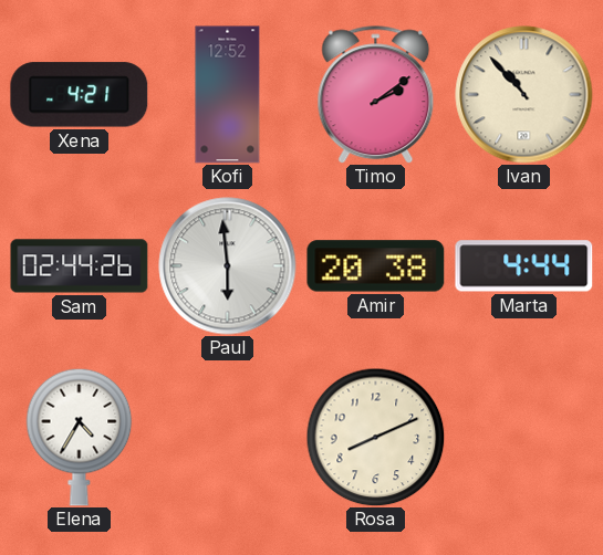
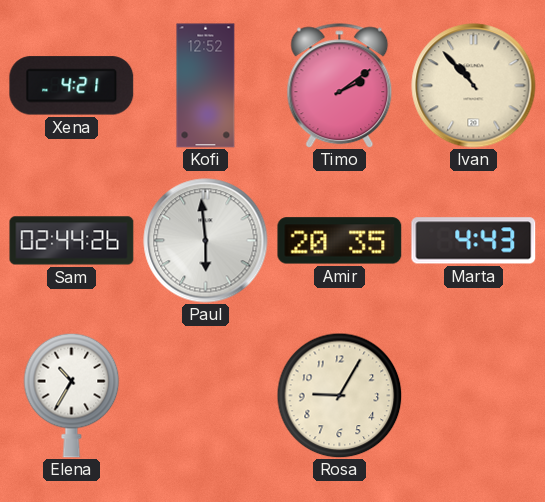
Amir: 20:38 -> 20:35 (340, 241)
Marta: 4:44 -> 4:43 (474, 241)
Elena: 4:35 -> 10:35 (72, 395)
Rosa: 8:11 -> 9:05 (339, 395)
